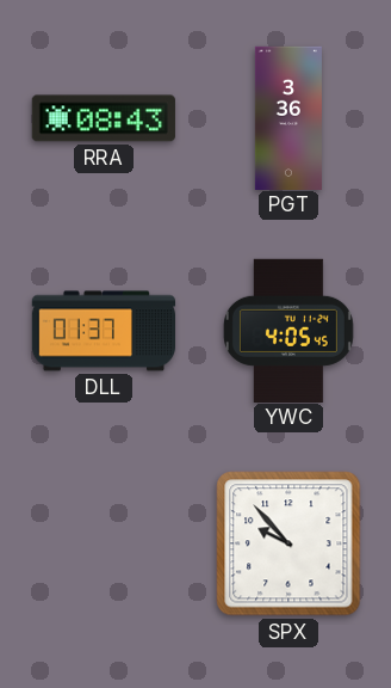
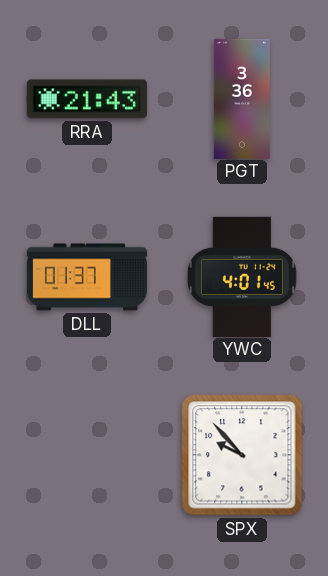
RRA: 08:43 -> 21:43 (87, 99)
YWC: 4:05 -> 4:01 (242, 276)
